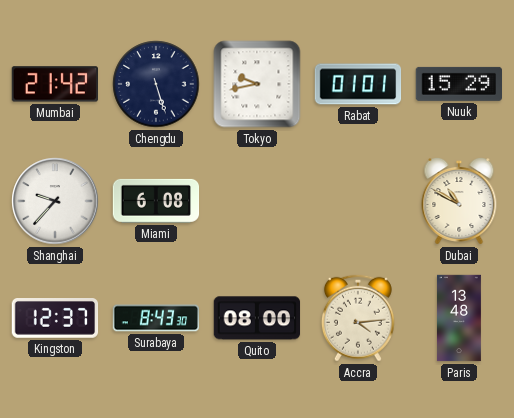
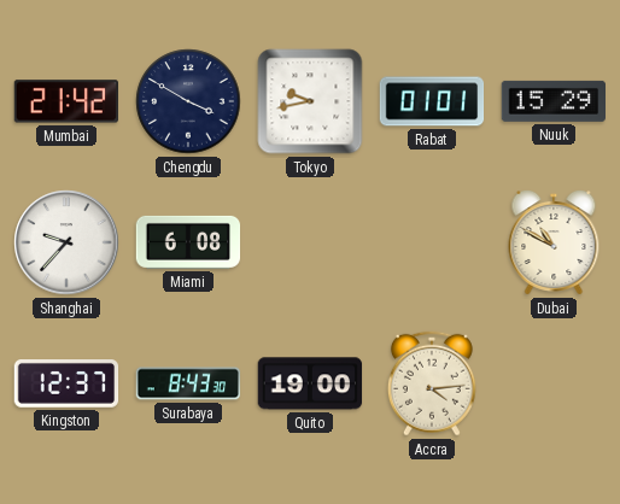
Chengdu: 5:27 -> 3:50 (188, 101)
Quito: 08:00 -> 19:00 (310, 383)
Paris: 13:48 -> none (459, 318)
